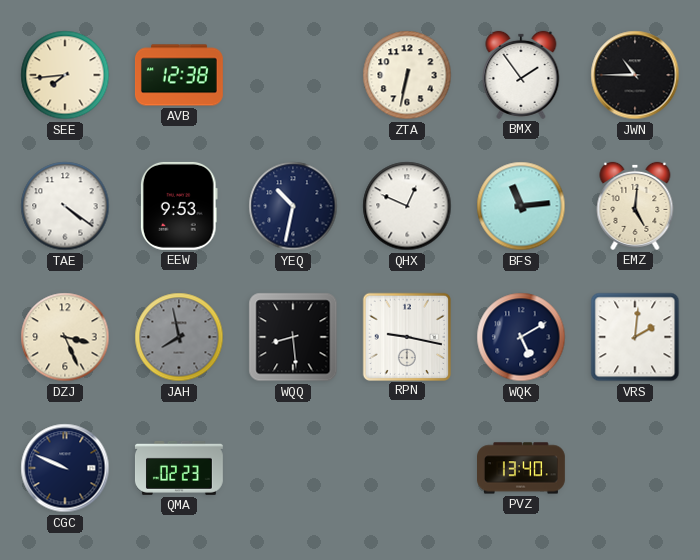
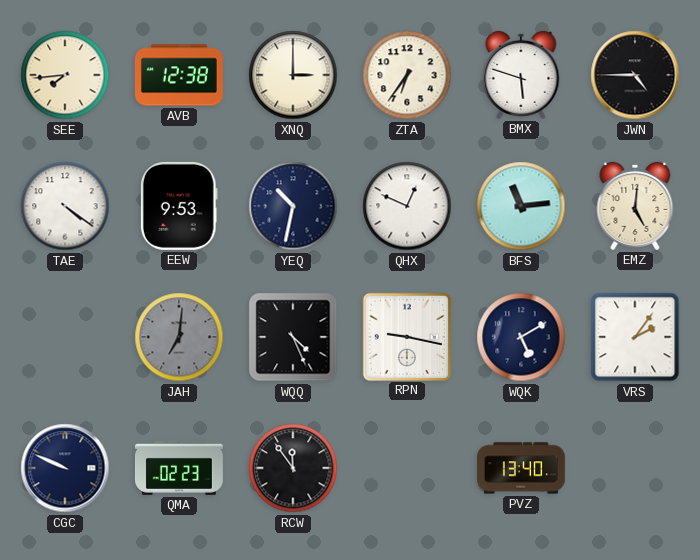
XNQ: none -> 3:00 (293, 75)
ZTA: 6:32 -> 6:36 (407, 75)
BMX: 1:54 -> 5:48 (521, 75)
JWN: 10:45 -> 4:45 (635, 75)
DZJ: 3:26 -> none (65, 337)
JAH: 7:58 -> 7:01 (179, 337)
WQQ: 8:29 -> 4:26 (293, 337)
VRS: 2:01 -> 2:06 (635, 337)
RCW: none -> 11:54 (293, 468)
